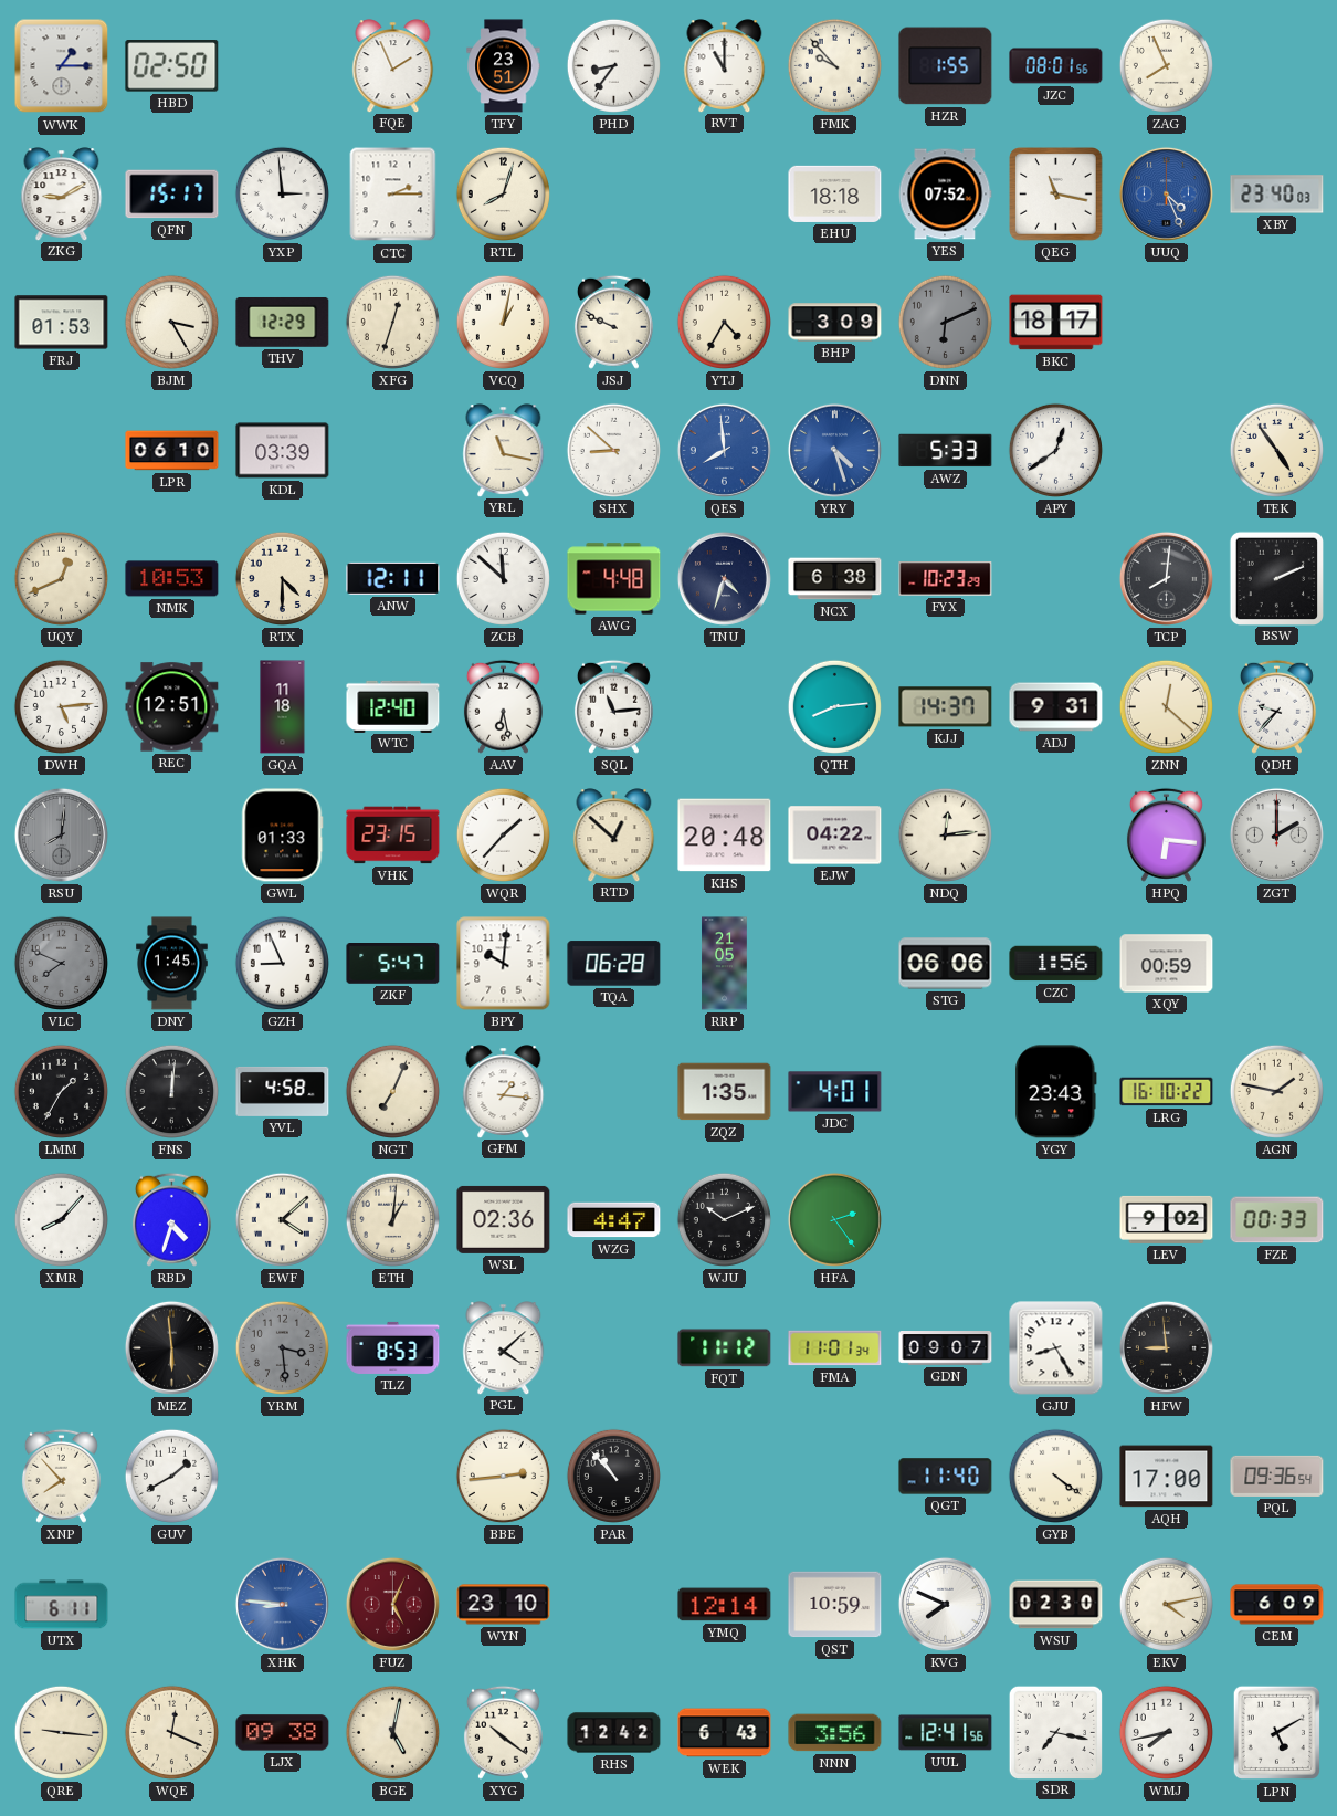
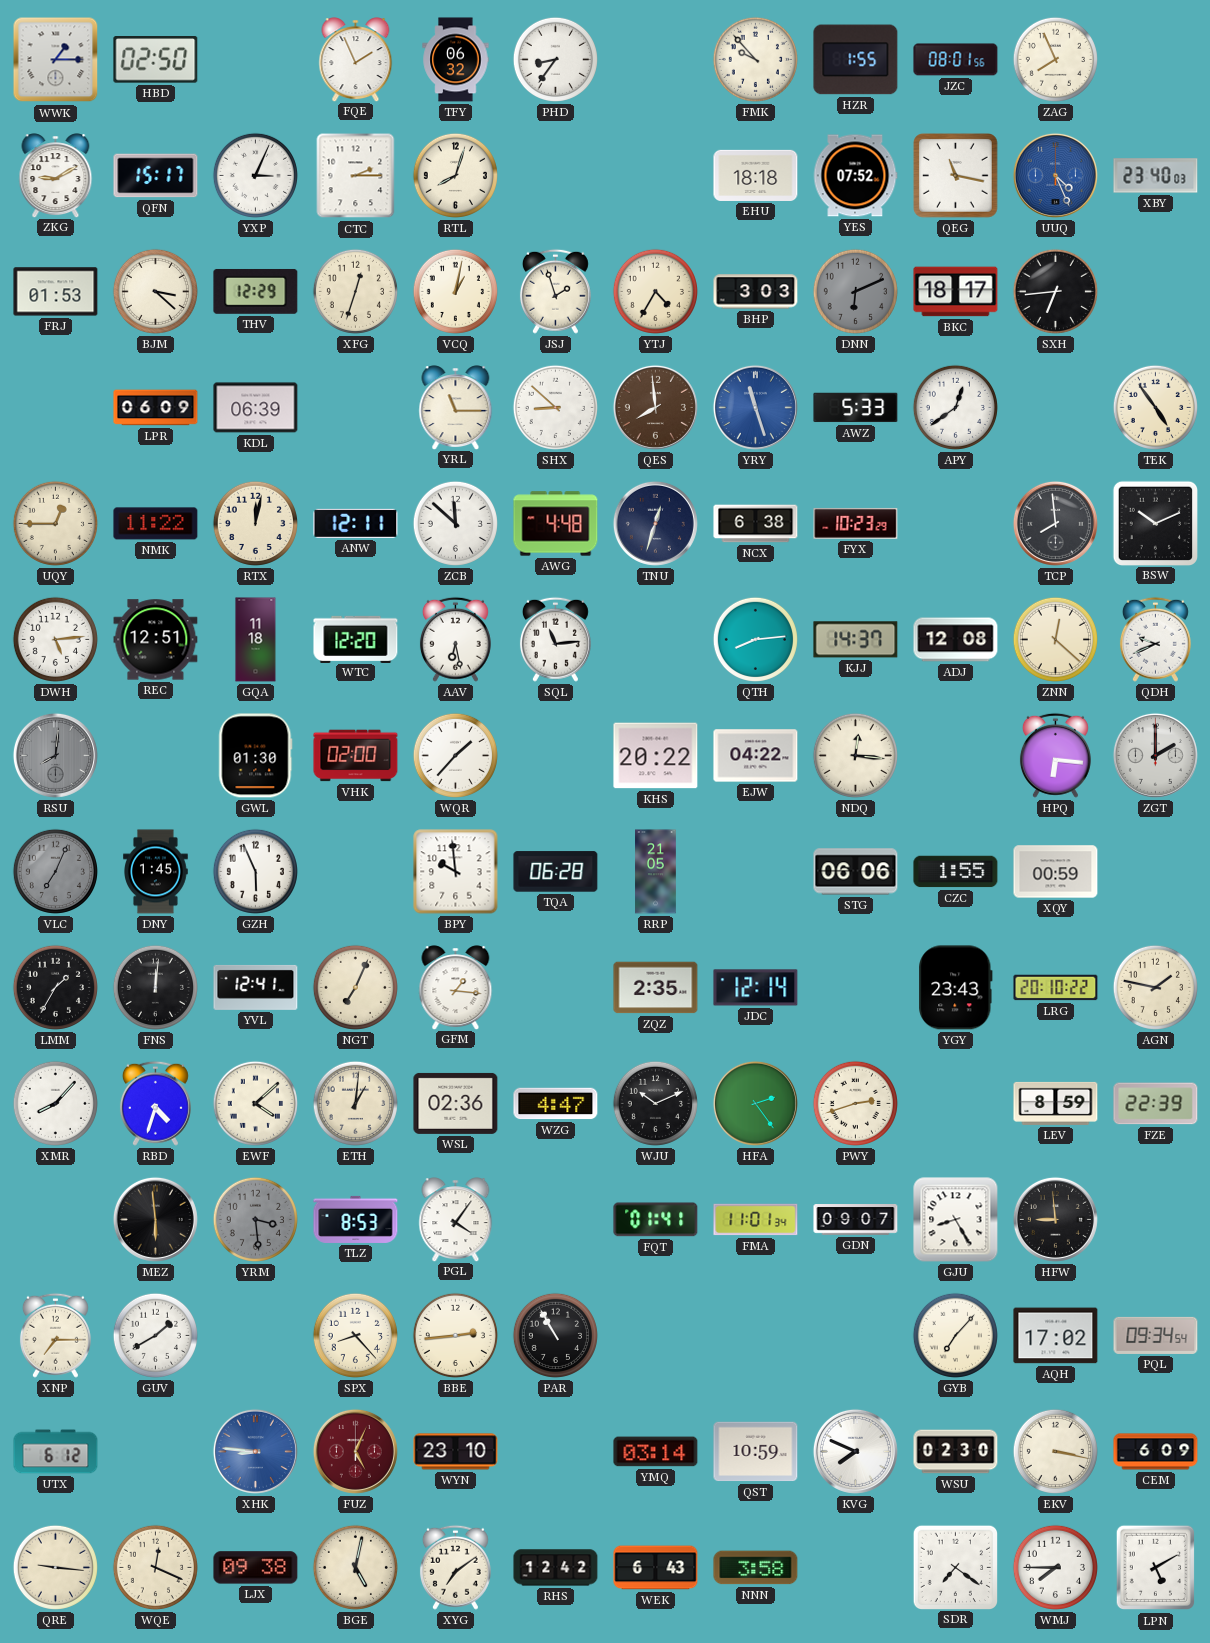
TFY: 23:51 -> 06:32 (456, 60)
RVT: 11:00 -> none (725, 65)
YXP: 2:59 -> 3:04 (255, 175)
BJM: 3:25 -> 3:22 (155, 291)
JSJ: 9:49 -> 1:57 (555, 291)
BHP: 3:09 -> 3:03 (756, 292)
SXH: none -> 6:44 (1055, 291)
LPR: 06:10 -> 06:09 (156, 408)
KDL: 03:39 -> 06:39 (256, 408)
YRL: 11:17 -> 11:15 (456, 407)
QES dial: blue -> brown (655, 407)
YRY: 4:27 -> 11:27 (755, 407)
UQY: 12:41 -> 12:45 (55, 523)
NMK: 10:53 -> 11:22 (156, 524)
RTX: 4:30 -> 12:02 (255, 523)
TNU: 4:33 -> 12:33 (655, 523)
TCP: 8:01 -> 7:59 (1055, 523)
BSW: 2:11 -> 10:11 (1155, 523)
WTC: 12:40 -> 12:20 (356, 639)
ADJ: 9:31 -> 12:08 (956, 640)
QDH: 9:37 -> 9:41 (1155, 639)
GWL: 01:33 -> 01:30 (256, 756)
VHK: 23:15 -> 02:00 (356, 756)
RTD: 12:52 -> none (614, 834)
KHS: 20:48 -> 20:22 (656, 756)
NDQ: 12:14 -> 12:16 (855, 755)
VLC: 7:49 -> 7:04 (55, 871)
GZH: 8:56 -> 5:56 (255, 871)
ZKF: 5:47 -> none (393, 964)
BPY: 10:01 -> 9:59 (456, 872)
CZC: 1:56 -> 1:55 (956, 872)
YVL: 4:58 -> 12:41 (256, 987)
ZQZ: 1:35 -> 2:35 (656, 988)
JDC: 4:01 -> 12:14 (756, 988)
LRG: 16:10 -> 20:10 (1056, 988)
PWY: none -> 2:42 (855, 1103)
LEV: 9:02 -> 8:59 (1056, 1103)
FZE: 00:33 -> 22:39 (1156, 1104)
PGL: 4:08 -> 4:06 (456, 1219)
FQT: 11:12 -> 01:41 (656, 1220)
XNP: 7:53 -> 7:15 (55, 1335)
SPX: none -> 8:23 (355, 1335)
PAR: 10:53 -> 10:55 (555, 1335)
QGT: 11:40 -> none (946, 1477)
GYB: 4:21 -> 7:07 (955, 1335)
AQH: 17:00 -> 17:02 (1056, 1336)
PQL: 09:36 -> 09:34 (1156, 1335)
UTX: 6:11 -> 6:12 (56, 1452)
YMQ: 12:14 -> 03:14 (656, 1452)
EKV: 4:13 -> 3:17 (1055, 1451)
XYG: 10:21 -> 7:09 (455, 1567)
NNN: 3:56 -> 3:58 (756, 1568)
UUL: 12:41 -> none (946, 1733)
SDR: 7:17 -> 7:21 (955, 1567)
WMJ: 7:43 -> 7:45 (1055, 1567)
